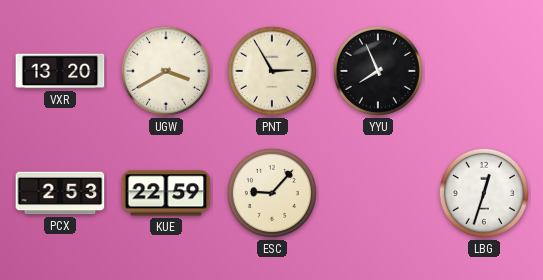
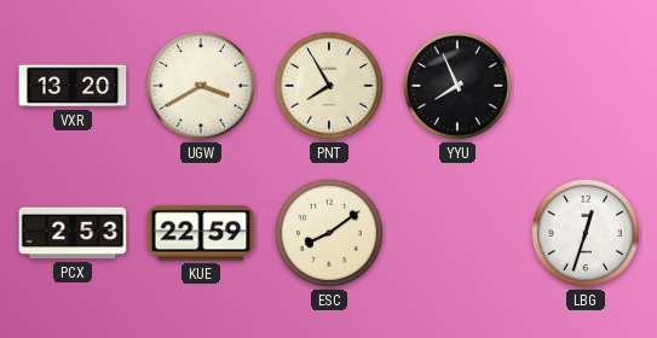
PNT: 2:55 -> 7:55 (329, 86)
ESC: 9:07 -> 8:09 (329, 233)
